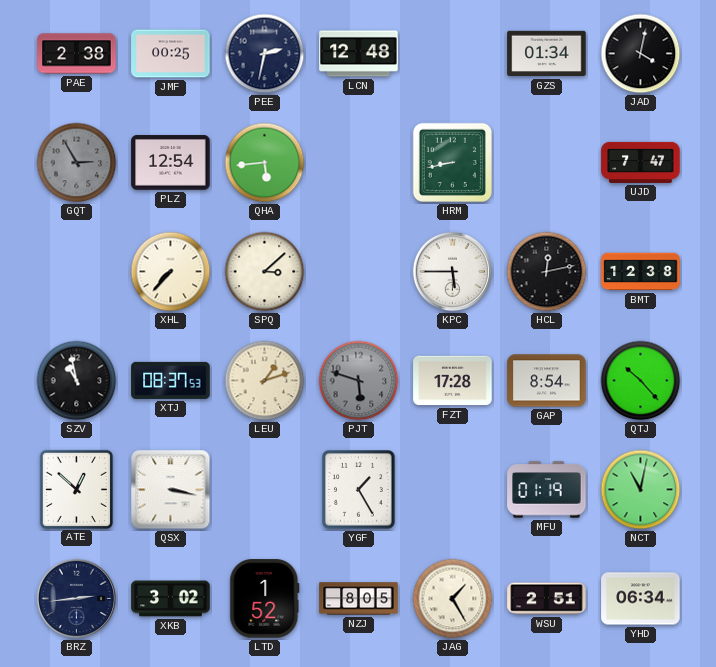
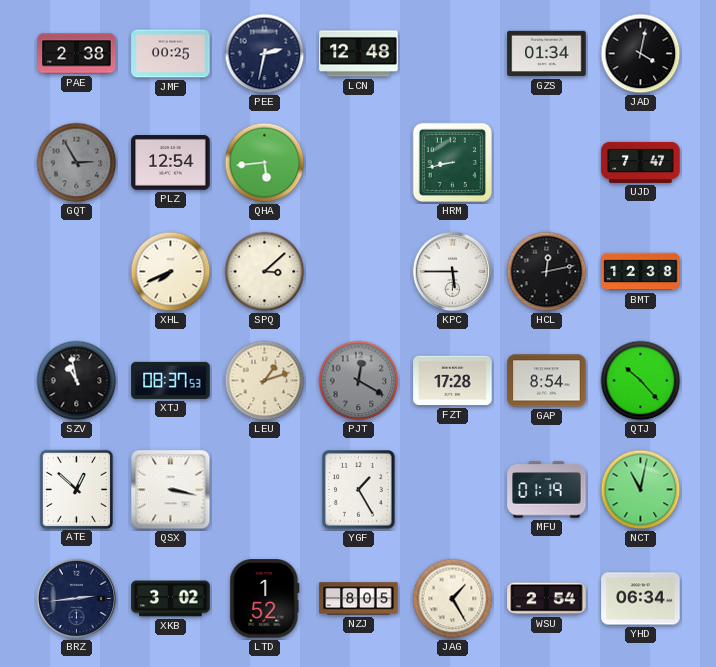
XHL: 7:37 -> 7:41 (171, 272)
PJT: 5:48 -> 12:20 (359, 381)
WSU: 2:51 -> 2:54 (547, 599)
